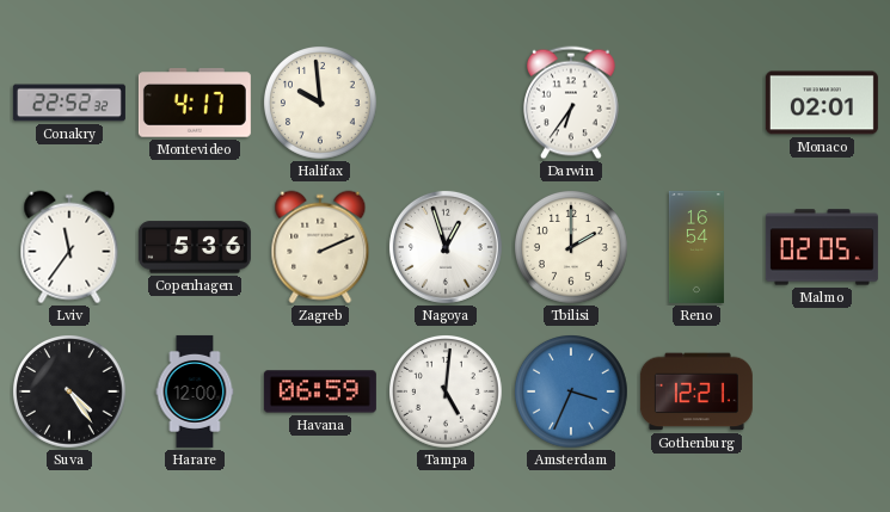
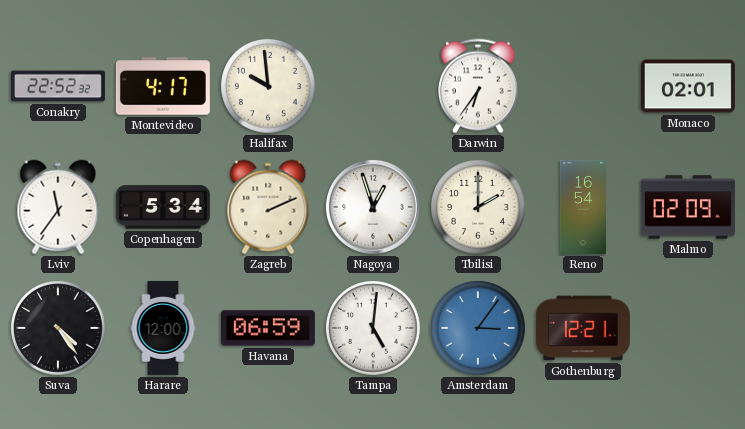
Copenhagen: 5:36 -> 5:34 (163, 207)
Malmo: 02:05 -> 02:09 (688, 207)
Amsterdam: 3:34 -> 3:06 (479, 329)
